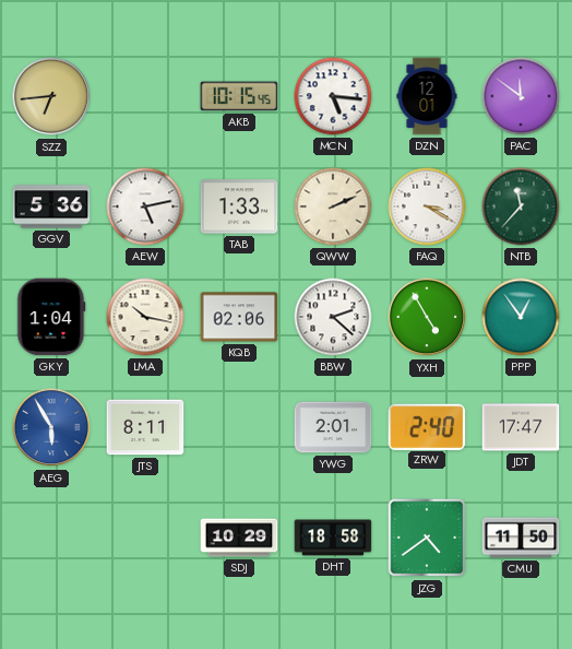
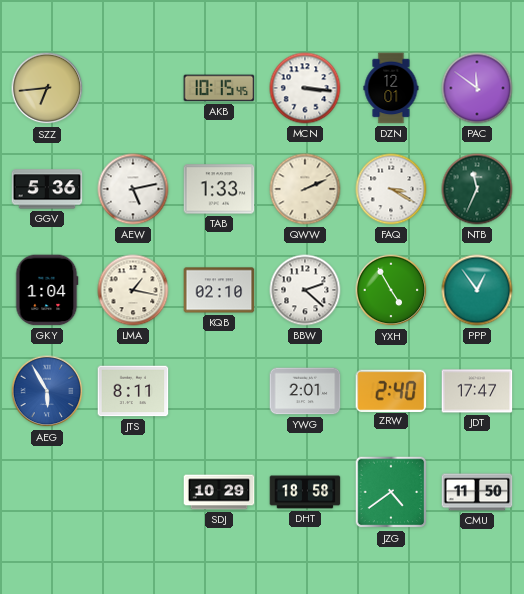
MCN: 5:16 -> 3:16 (305, 88)
NTB: 11:37 -> 11:34 (477, 189)
LMA: 10:17 -> 1:17 (133, 290)
KQB: 02:06 -> 02:10 (219, 290)
